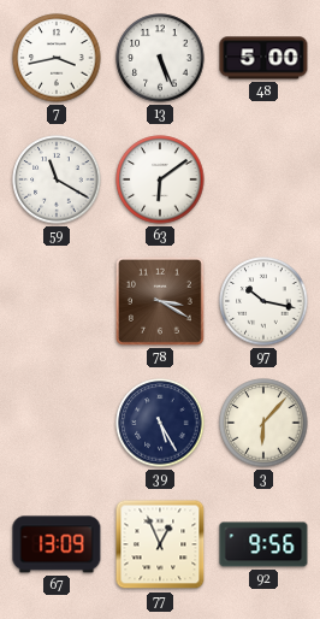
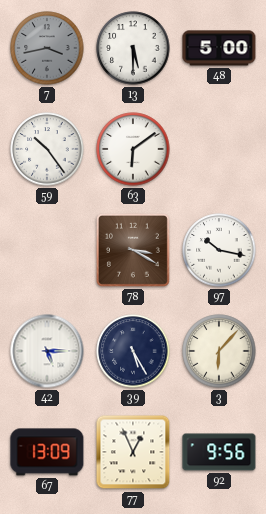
7 dial: white -> grey (47, 48)
13: 5:26 -> 5:30 (133, 48)
59: 11:20 -> 10:24 (47, 149)
42: none -> 5:15 (47, 351)
